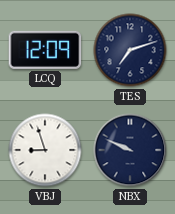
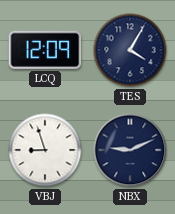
TES: 7:12 -> 4:05 (130, 50)
NBX: 9:49 -> 9:11 (130, 150)
